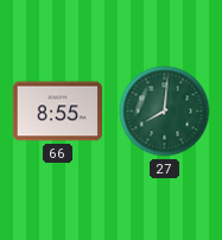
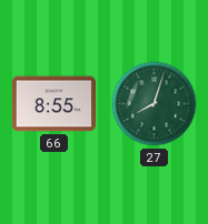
27: 8:01 -> 8:03 (155, 104)
